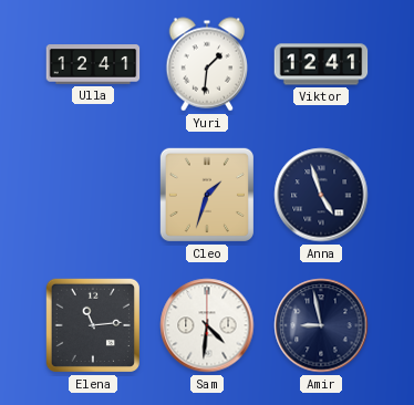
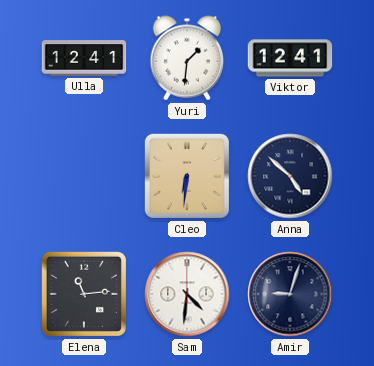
Cleo: 1:33 -> 6:31 (187, 176)
Anna: 4:57 -> 4:52 (290, 176)
Amir: 8:58 -> 9:03 (290, 294)
